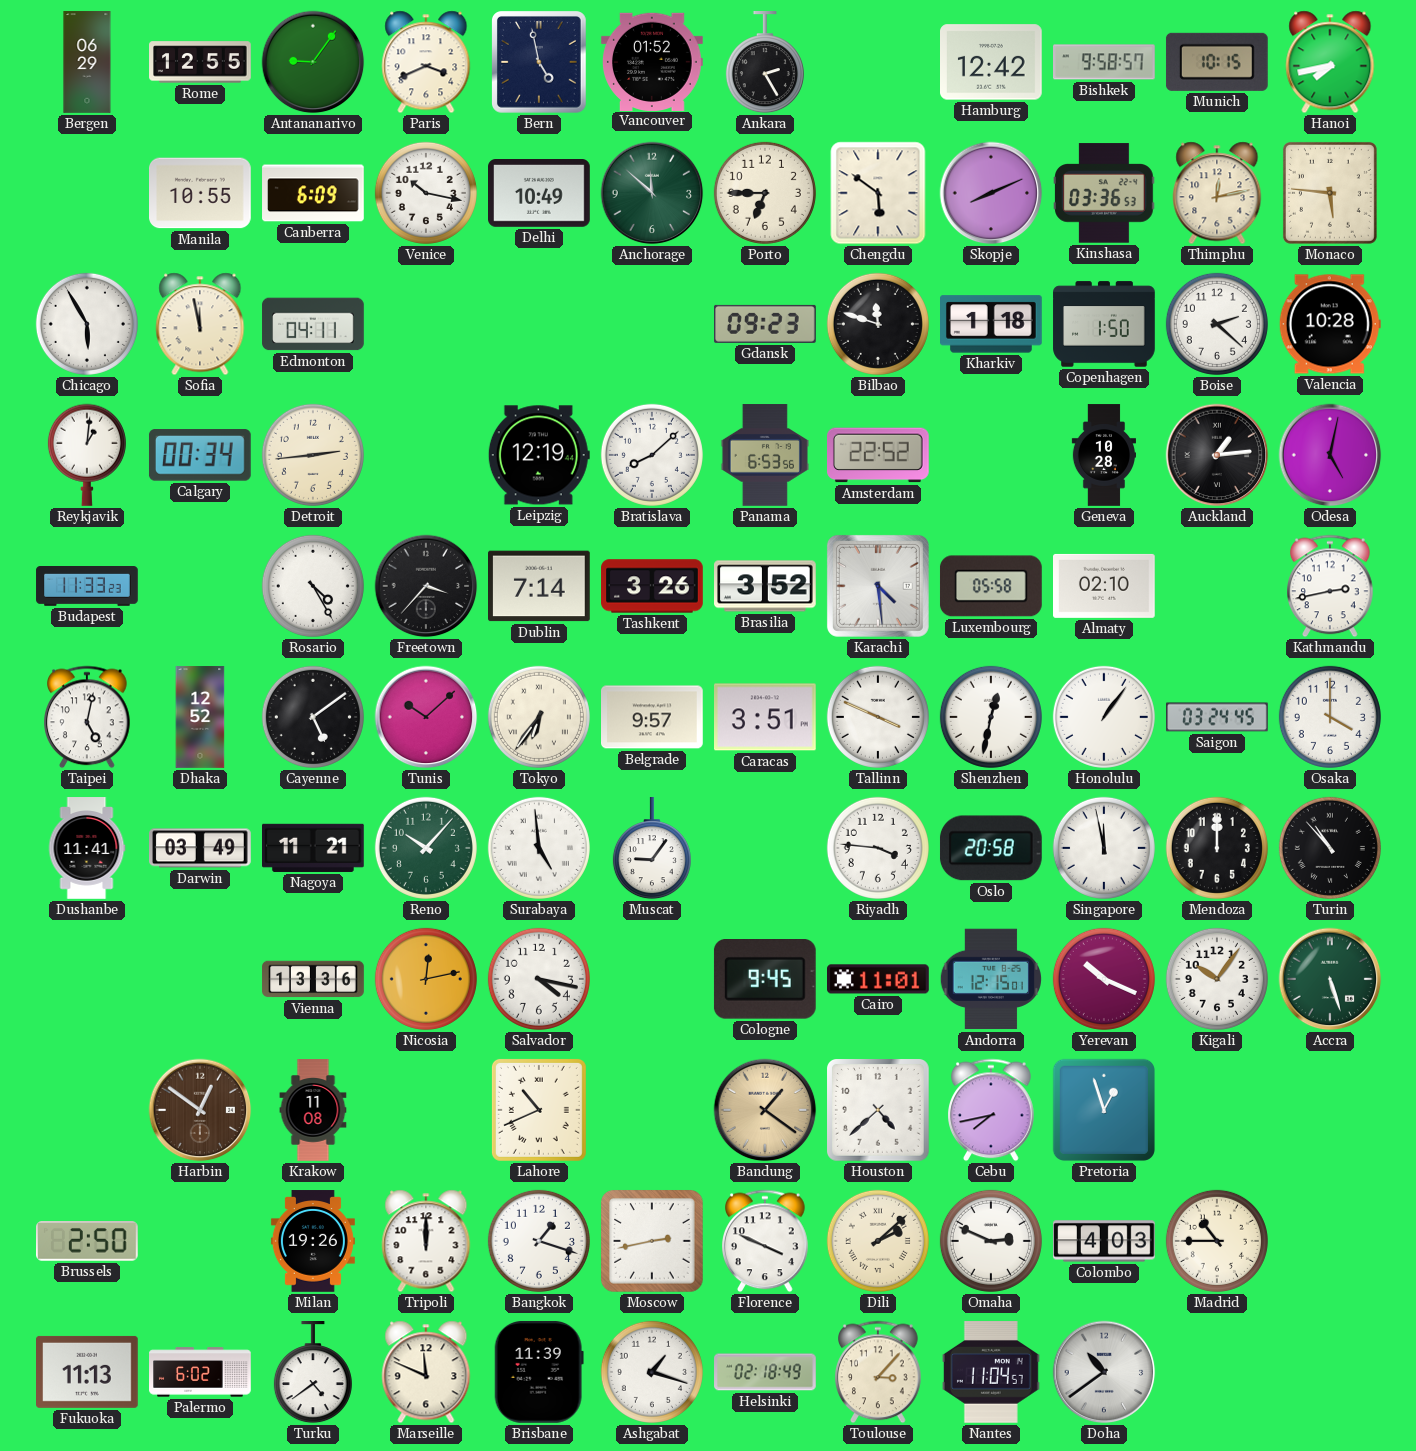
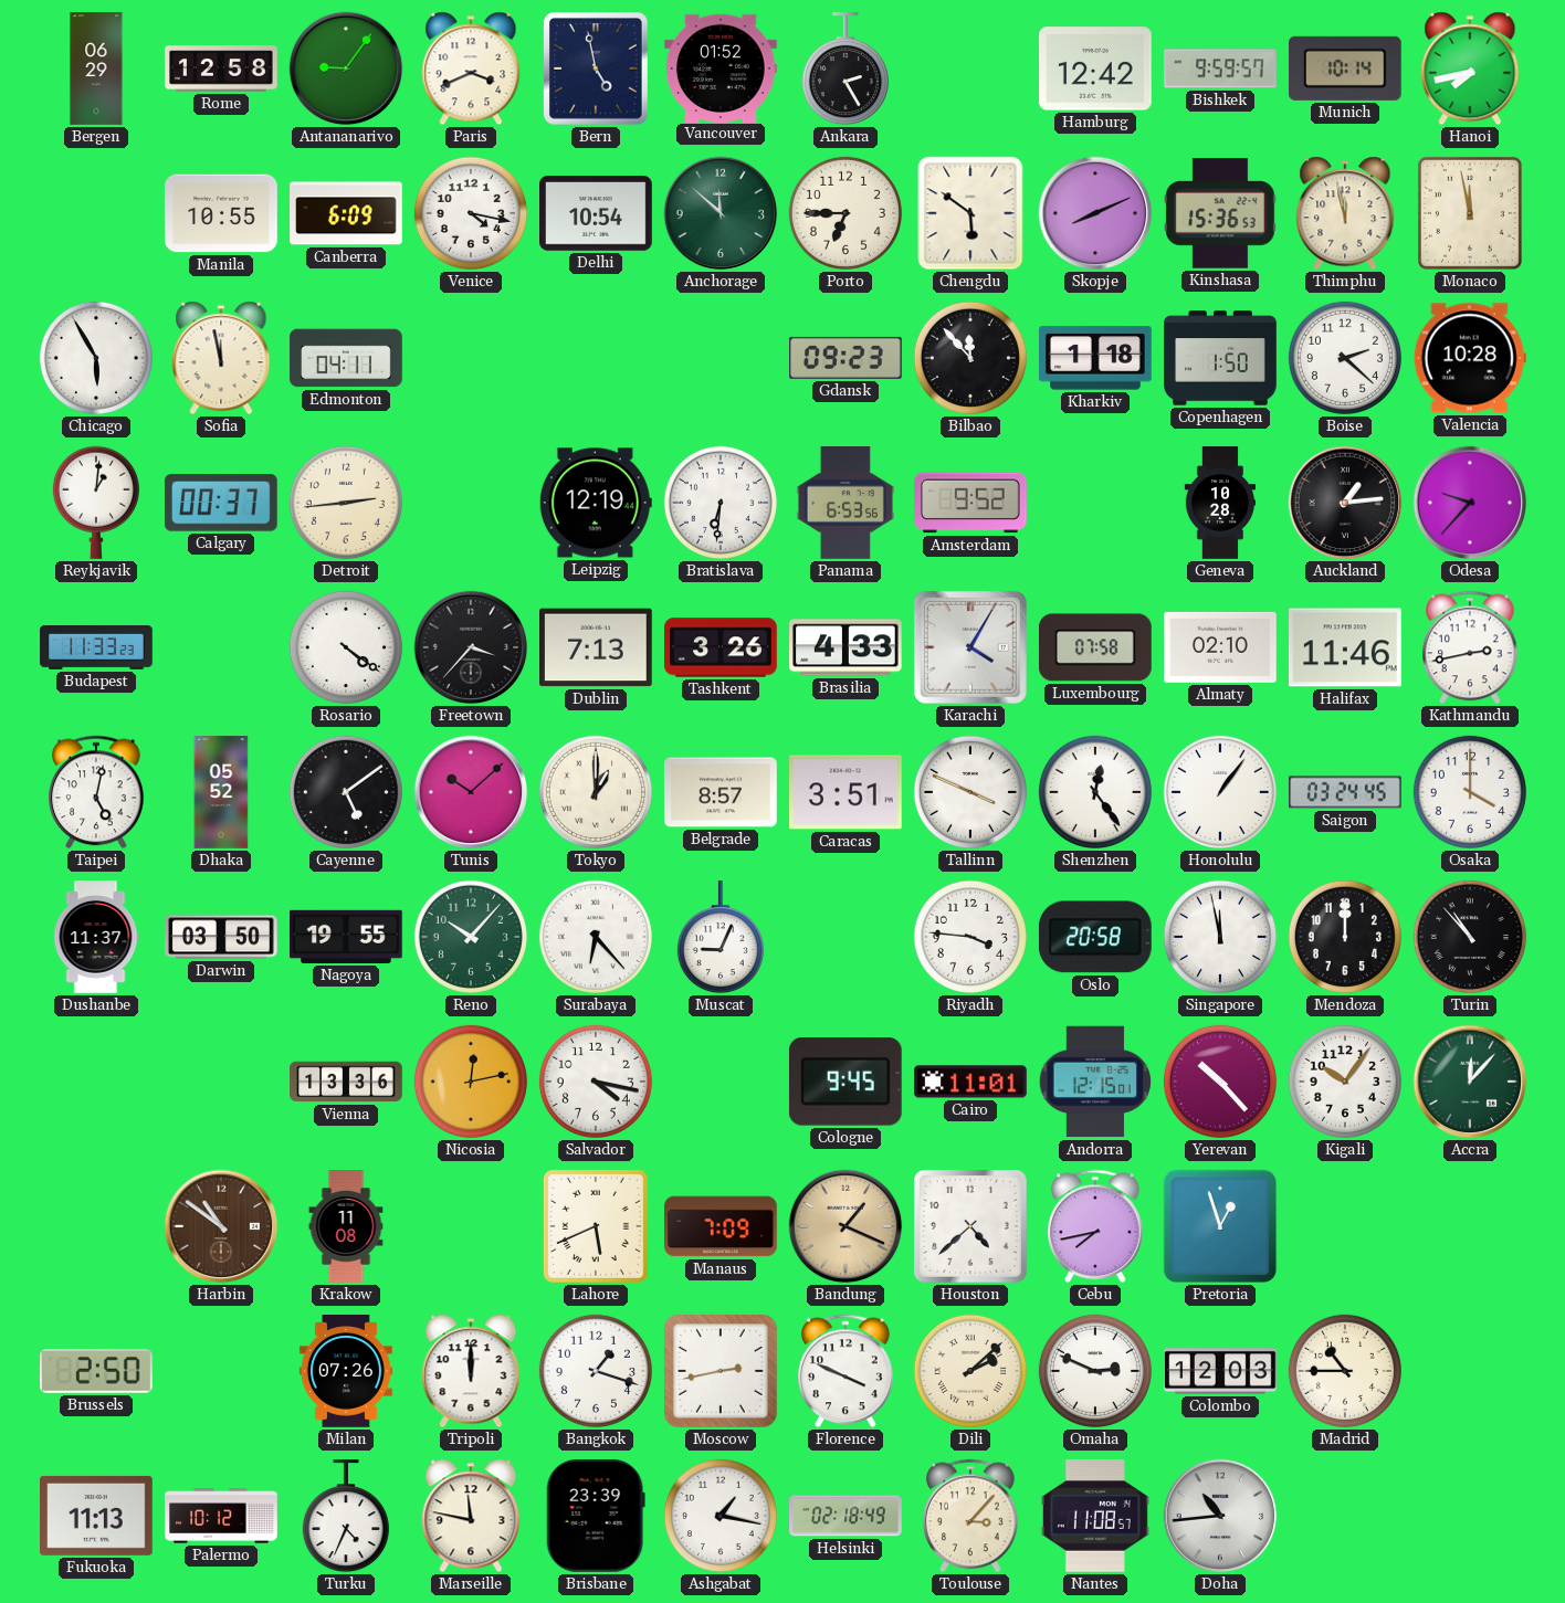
Rome: 12:55 -> 12:58 (221, 68)
Bishkek: 9:58 -> 9:59 (1221, 68)
Munich: 10:15 -> 10:14 (1345, 68)
Venice: 10:17 -> 4:17 (471, 213)
Delhi: 10:49 -> 10:54 (597, 214)
Kinshasa: 03:36 -> 15:36 (1221, 213)
Thimphu: 12:13 -> 11:58 (1345, 213)
Monaco: 5:46 -> 11:58 (1470, 213)
Bilbao: 11:48 -> 11:53 (970, 358)
Calgary: 00:34 -> 00:37 (221, 503)
Bratislava: 8:08 -> 6:31 (721, 503)
Amsterdam: 22:52 -> 9:52 (971, 503)
Odesa: 5:02 -> 9:37 (1470, 503)
Rosario: 4:25 -> 4:21 (346, 647)
Dublin: 7:14 -> 7:13 (597, 647)
Brasilia: 3:52 -> 4:33 (847, 647)
Karachi: 4:29 -> 4:05 (970, 647)
Luxembourg: 05:58 -> 07:58 (1095, 647)
Halifax: none -> 11:46 (1346, 647)
Dhaka: 12:52 -> 05:52 (221, 792)
Tokyo: 6:36 -> 1:00 (596, 792)
Belgrade: 9:57 -> 8:57 (722, 792)
Shenzhen: 12:32 -> 12:24 (1095, 792)
Dushanbe: 11:41 -> 11:37 (96, 937)
Darwin: 03:49 -> 03:50 (222, 937)
Nagoya: 11:21 -> 19:55 (347, 937)
Surabaya: 4:59 -> 6:23 (596, 937)
Muscat: 9:06 -> 9:04 (721, 938)
Yerevan: 10:19 -> 10:23 (1220, 1082)
Accra: 5:27 -> 12:07 (1470, 1082)
Harbin: 12:51 -> 10:51 (221, 1226)
Lahore: 10:41 -> 5:41 (596, 1226)
Manaus: none -> 7:09 (721, 1226)
Bandung: 1:21 -> 1:19 (845, 1226)
Milan: 19:26 -> 07:26 (346, 1371)
Colombo: 4:03 -> 12:03 (1220, 1371)
Palermo: 6:02 -> 10:12 (221, 1516)
Turku: 4:39 -> 4:34 (346, 1517)
Marseille: 11:49 -> 11:47 (471, 1516)
Brisbane: 11:39 -> 23:39 (596, 1516)
Ashgabat: 1:18 -> 1:17 (721, 1516)
Nantes: 11:04 -> 11:08 (1095, 1517)
Doha: 10:39 -> 10:44 (1220, 1516)
